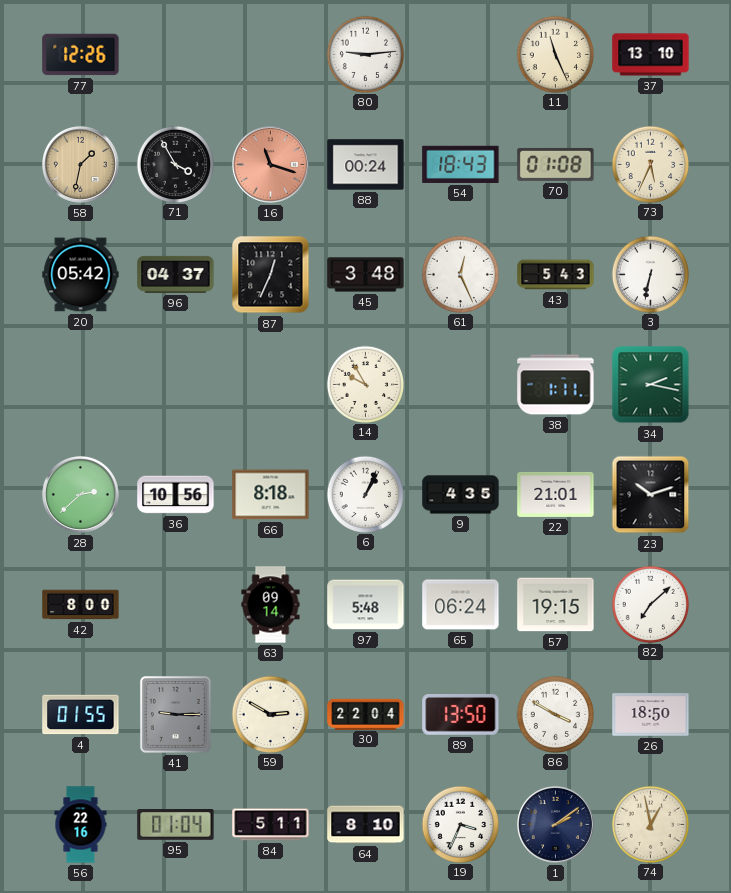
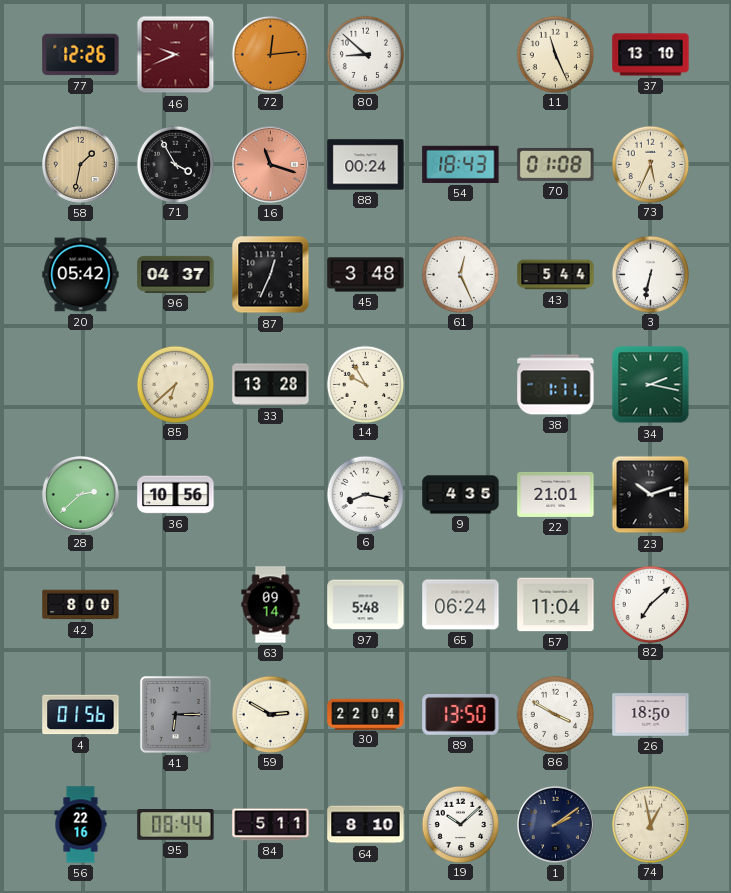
46: none -> 9:41 (176, 55)
72: none -> 12:14 (270, 54)
80: 9:14 -> 8:52 (365, 54)
43: 5:43 -> 5:44 (556, 275)
85: none -> 6:38 (175, 384)
33: none -> 13:28 (271, 385)
66: 8:18 -> none (271, 495)
6: 1:04 -> 8:17 (365, 494)
57: 19:15 -> 11:04 (556, 605)
4: 01:55 -> 01:56 (81, 715)
41: 9:15 -> 6:15 (175, 714)
95: 01:04 -> 08:44 (176, 825)
19: 3:34 -> 10:08 (460, 824)
